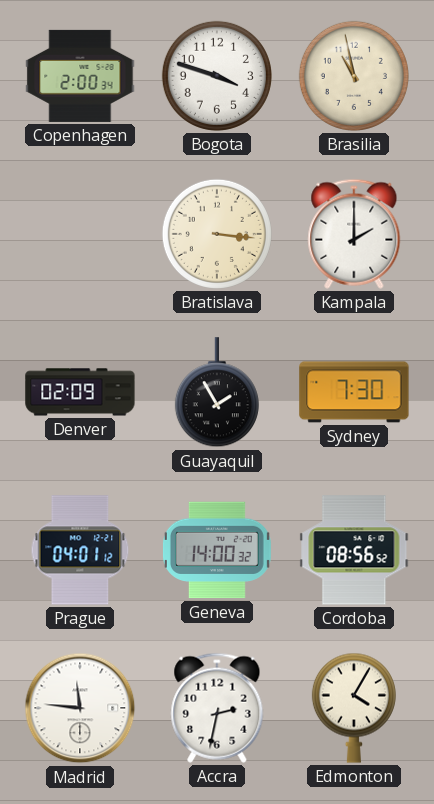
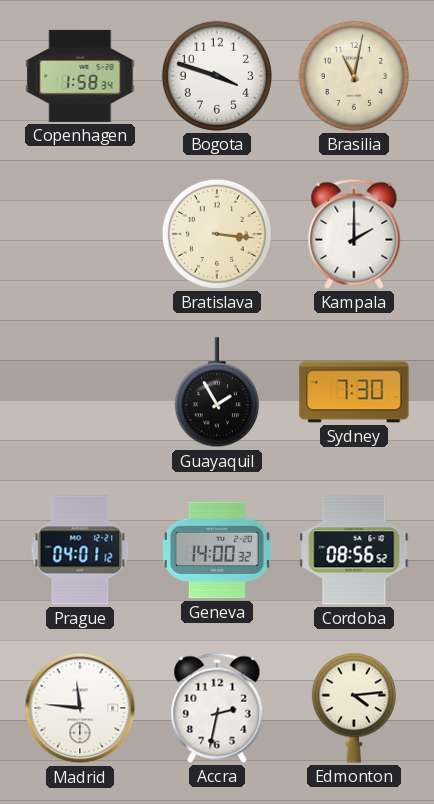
Copenhagen: 2:00 -> 1:58 (80, 76)
Brasilia: 10:58 -> 11:02 (354, 76)
Denver: 02:09 -> none (80, 392)
Edmonton: 4:05 -> 4:14 (354, 708)
